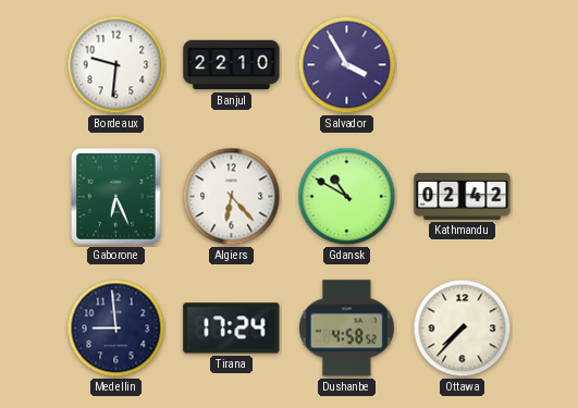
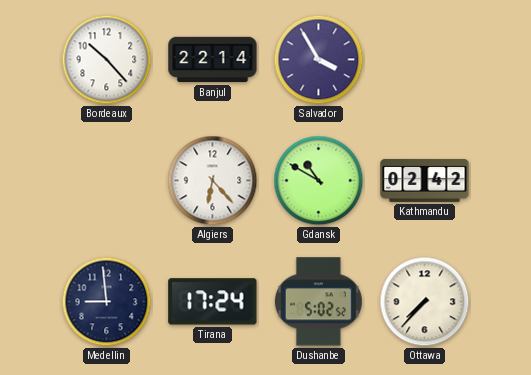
Bordeaux: 9:31 -> 10:23 (107, 60)
Banjul: 22:10 -> 22:14 (213, 60)
Gaborone: 6:26 -> none (115, 196)
Dushanbe: 4:58 -> 5:02 (318, 302)
